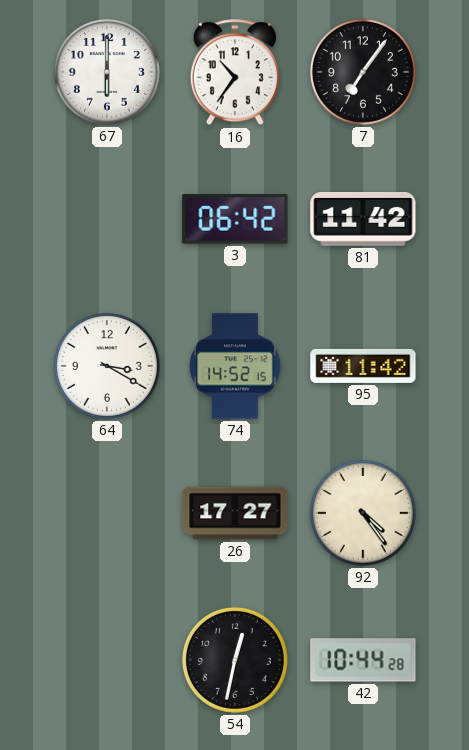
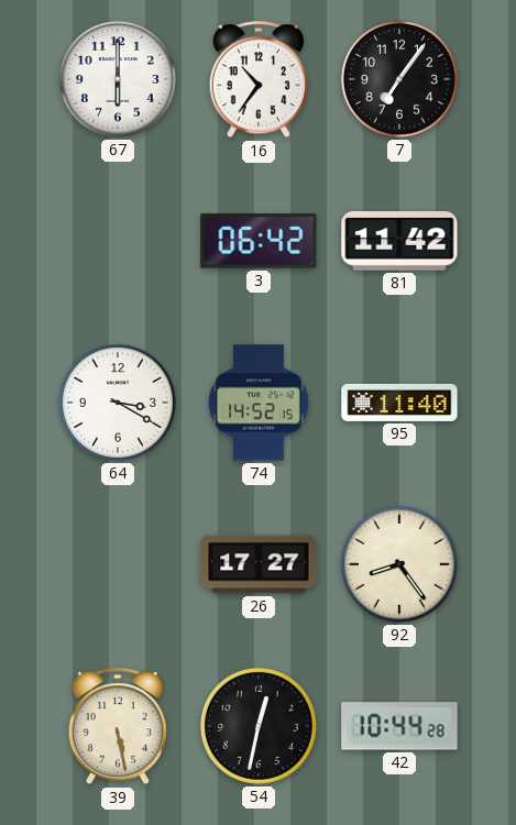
95: 11:42 -> 11:40 (399, 403)
92: 4:24 -> 8:24 (399, 564)
39: none -> 5:28 (118, 727)
